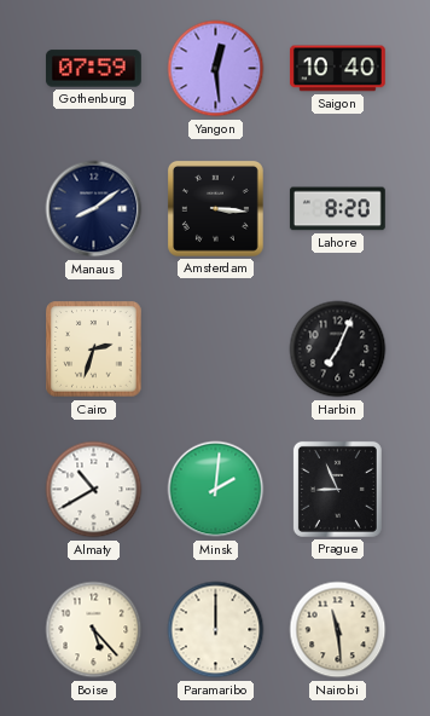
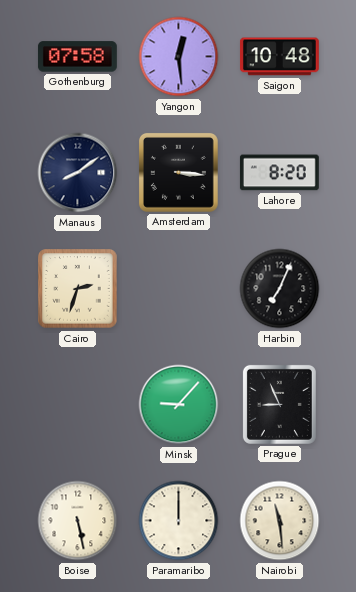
Gothenburg: 07:59 -> 07:58 (77, 57)
Saigon: 10:40 -> 10:48 (279, 57)
Almaty: 10:40 -> none (94, 490)
Minsk: 2:01 -> 9:07 (179, 405)
Boise: 5:23 -> 5:28 (78, 521)
